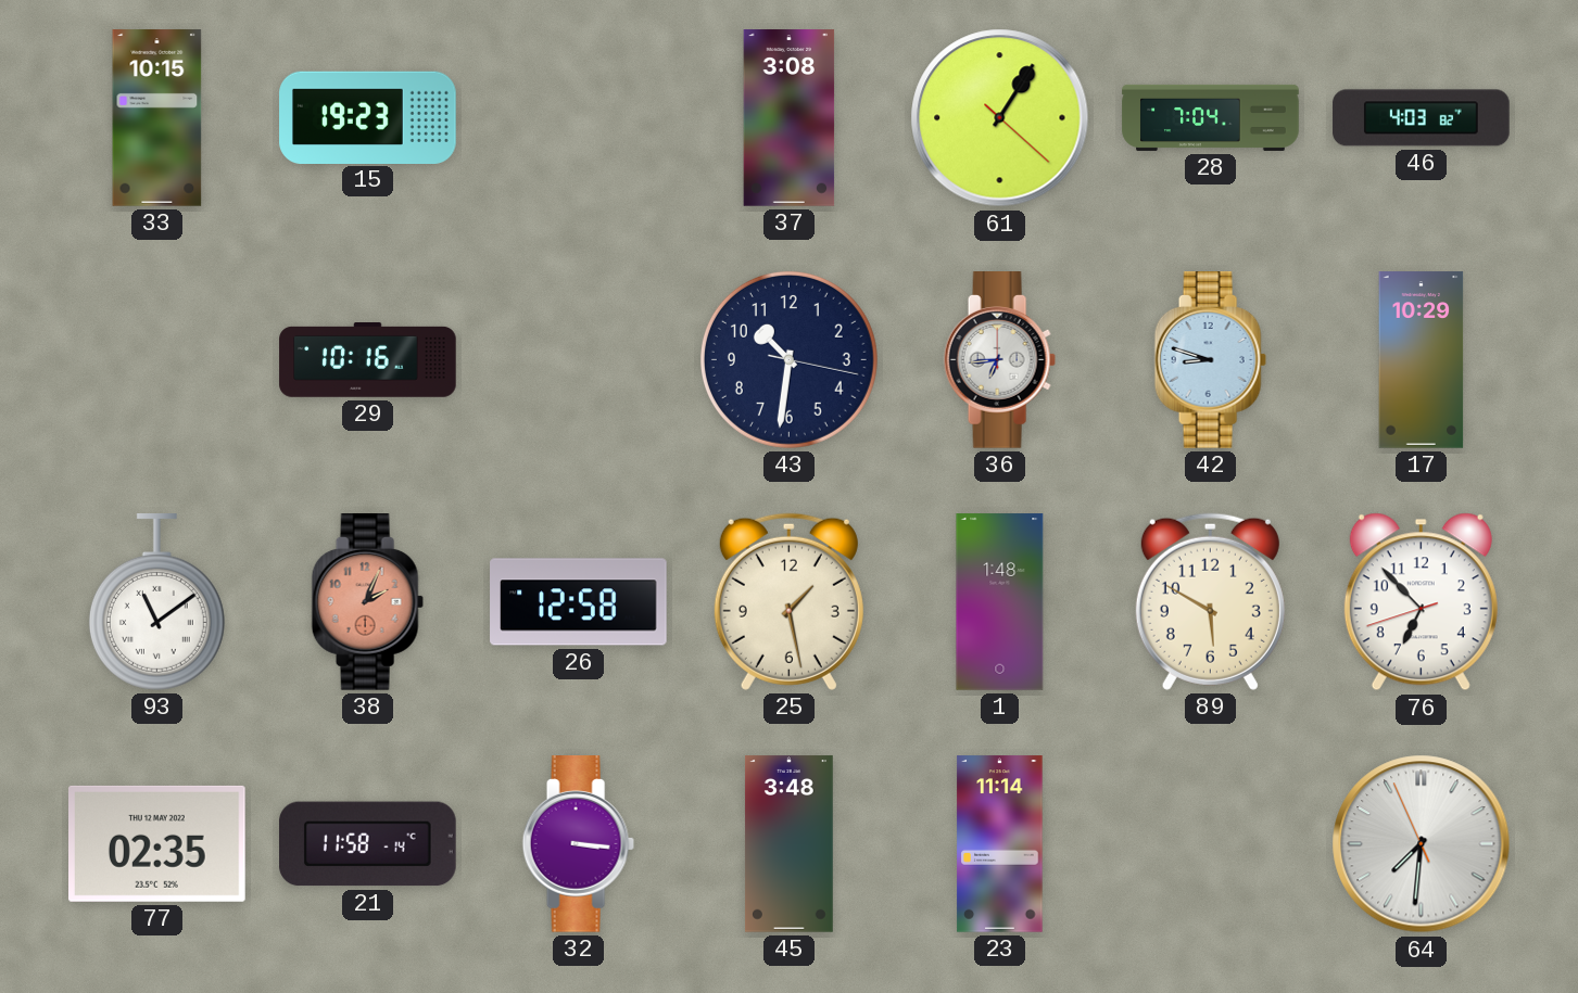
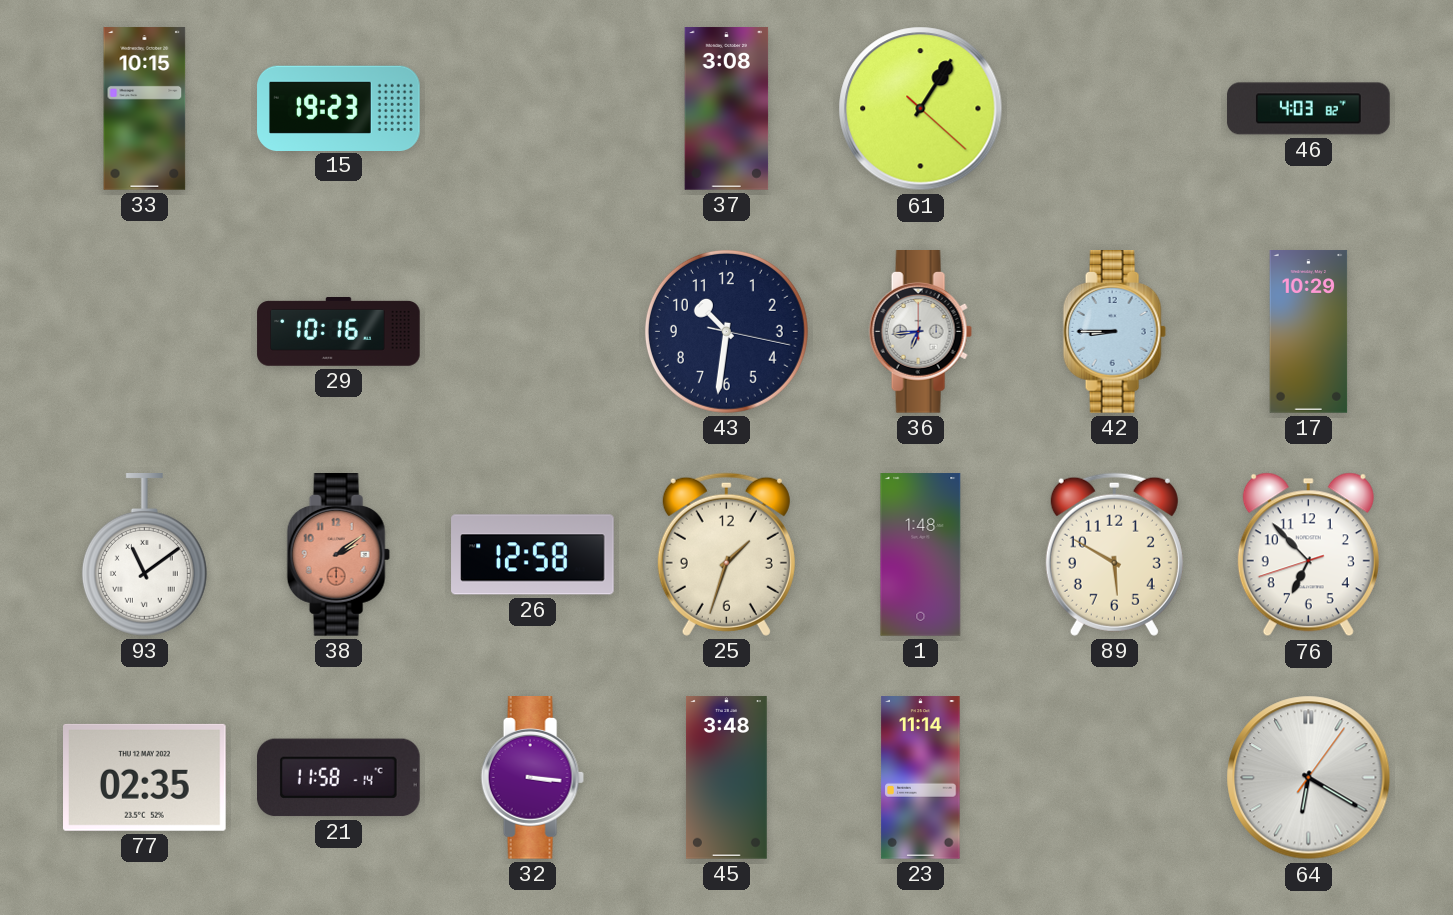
28: 7:04 -> none (1211, 117)
42: 8:48 -> 8:45 (1114, 332)
38: 2:04 -> 2:09 (338, 555)
25: 1:28 -> 1:33 (726, 554)
64: 7:30 -> 6:20 (1309, 778)
